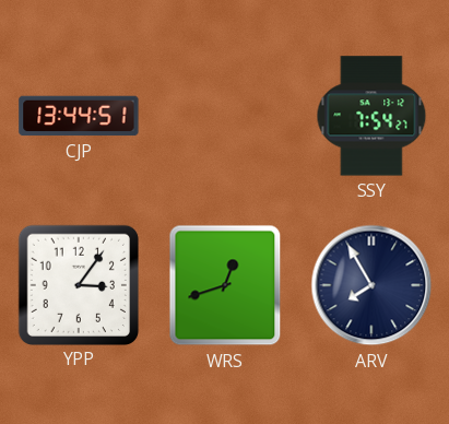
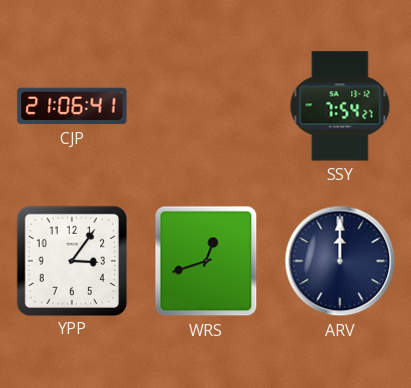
CJP: 13:44 -> 21:06 (72, 106)
ARV: 7:55 -> 12:00 (340, 261)
